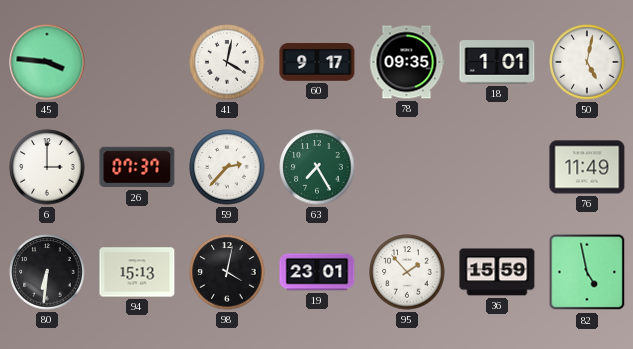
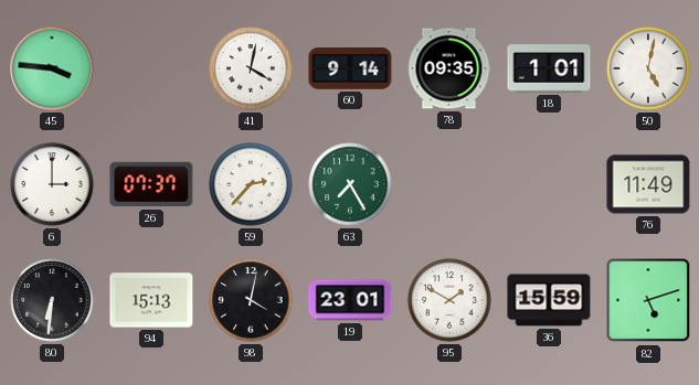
60: 9:17 -> 9:14 (350, 68)
95: 1:53 -> 1:50 (449, 300)
82: 4:58 -> 5:12 (648, 300)
